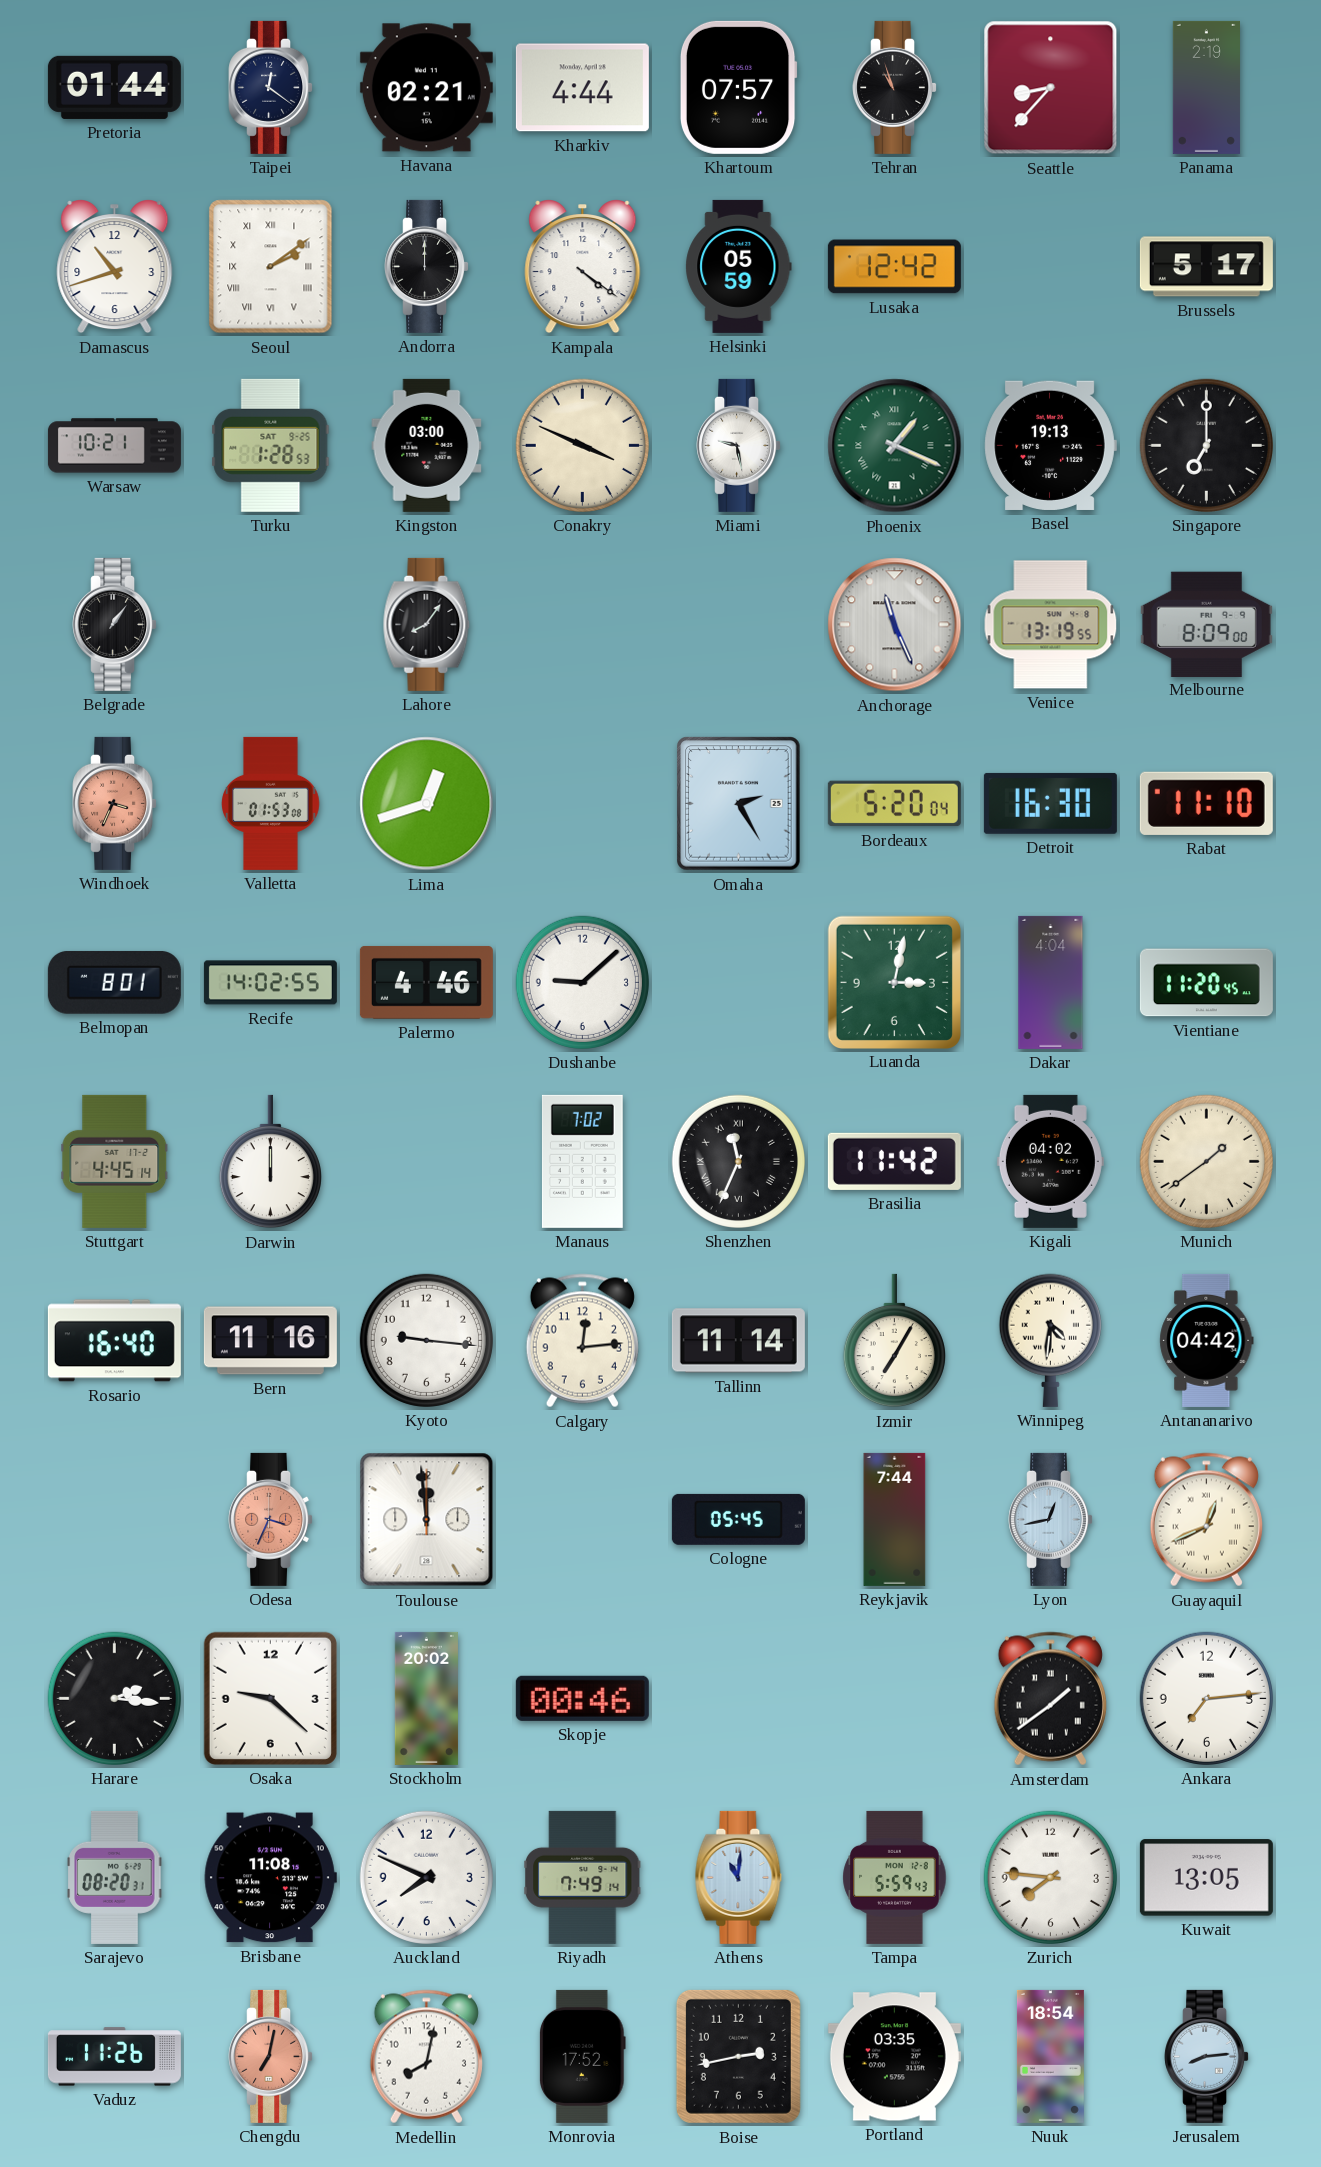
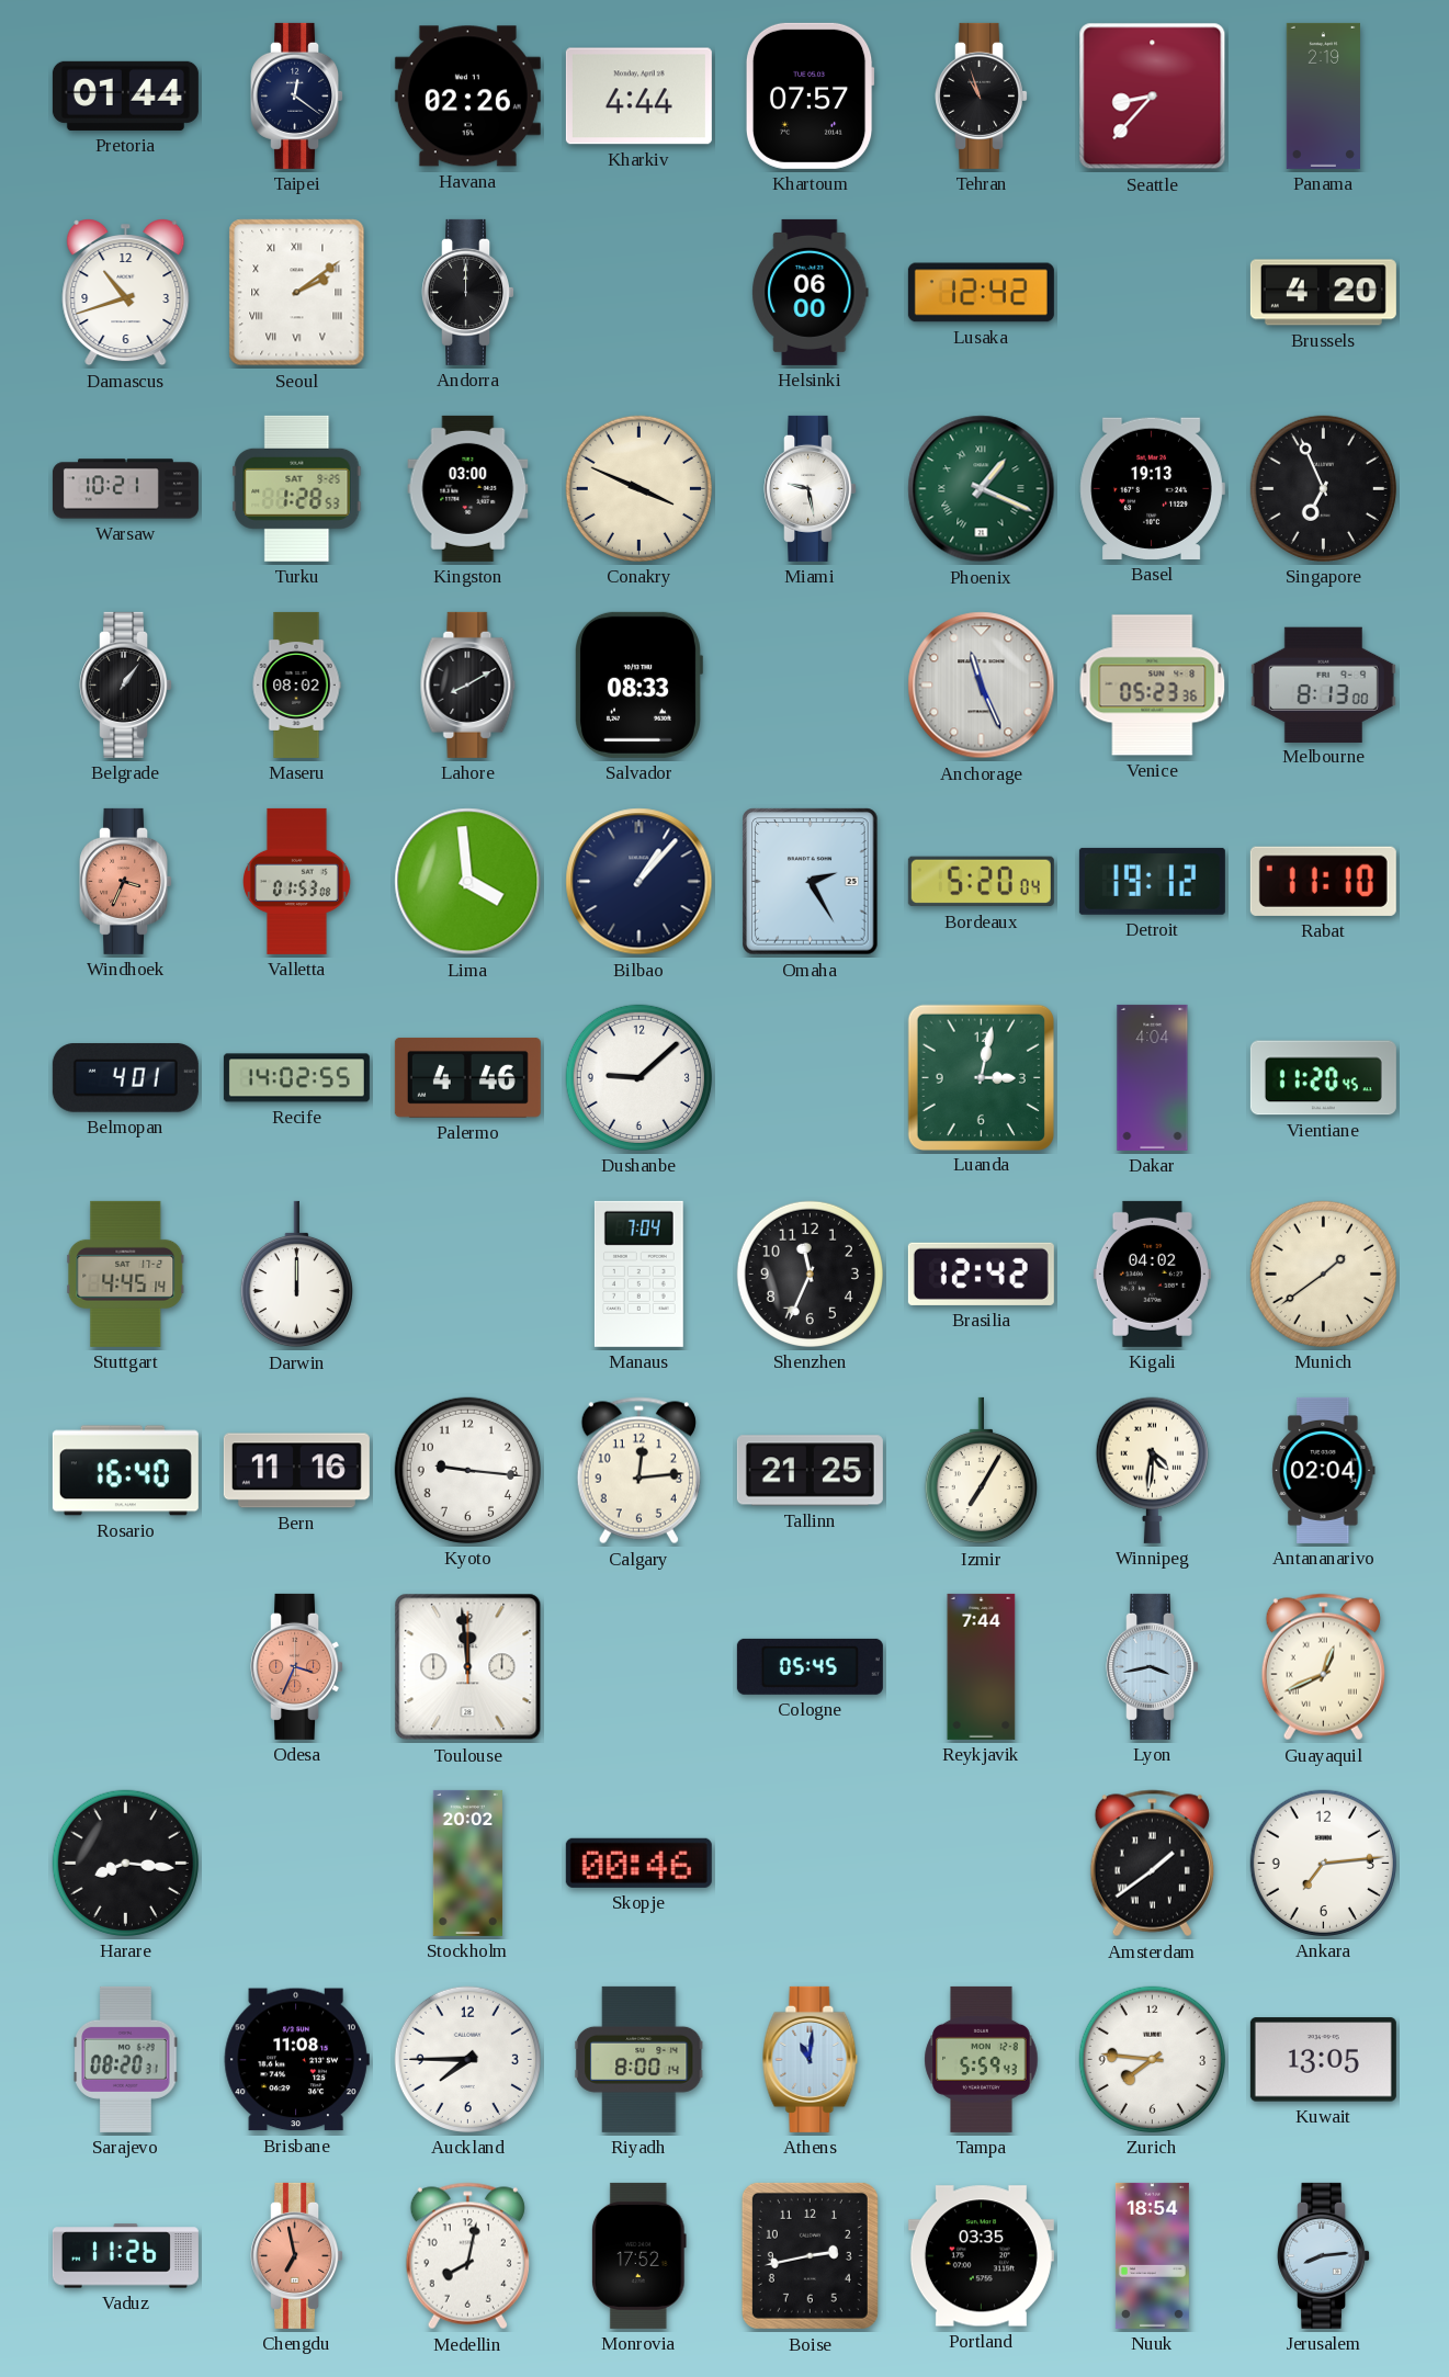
Havana: 02:21 -> 02:26 (467, 97)
Kampala: 4:21 -> none (583, 267)
Helsinki: 05:59 -> 06:00 (811, 292)
Brussels: 5:17 -> 4:20 (1323, 293)
Singapore: 7:00 -> 6:56 (1323, 488)
Maseru: none -> 08:02 (296, 684)
Lahore: 8:06 -> 8:10 (468, 684)
Salvador: none -> 08:33 (638, 684)
Venice: 13:19 -> 05:23 (1153, 686)
Melbourne: 8:09 -> 8:13 (1323, 684)
Lima: 12:42 -> 3:59 (468, 882)
Bilbao: none -> 1:07 (639, 882)
Detroit: 16:30 -> 19:12 (1152, 881)
Belmopan: 8:01 -> 4:01 (125, 1077)
Manaus: 7:02 -> 7:04 (638, 1274)
Shenzhen numerals: Roman -> Arabic (810, 1274)
Brasilia: 11:42 -> 12:42 (981, 1274)
Tallinn: 11:14 -> 21:25 (810, 1471)
Antananarivo: 04:42 -> 02:04 (1324, 1470)
Lyon: 12:43 -> 3:43 (1153, 1666)
Harare: 2:16 -> 8:16 (125, 1863)
Osaka: 9:22 -> none (270, 1698)
Auckland: 7:49 -> 7:45 (467, 2059)
Riyadh: 7:49 -> 8:00 (638, 2059)
Chengdu: 7:02 -> 6:58 (297, 2255)
